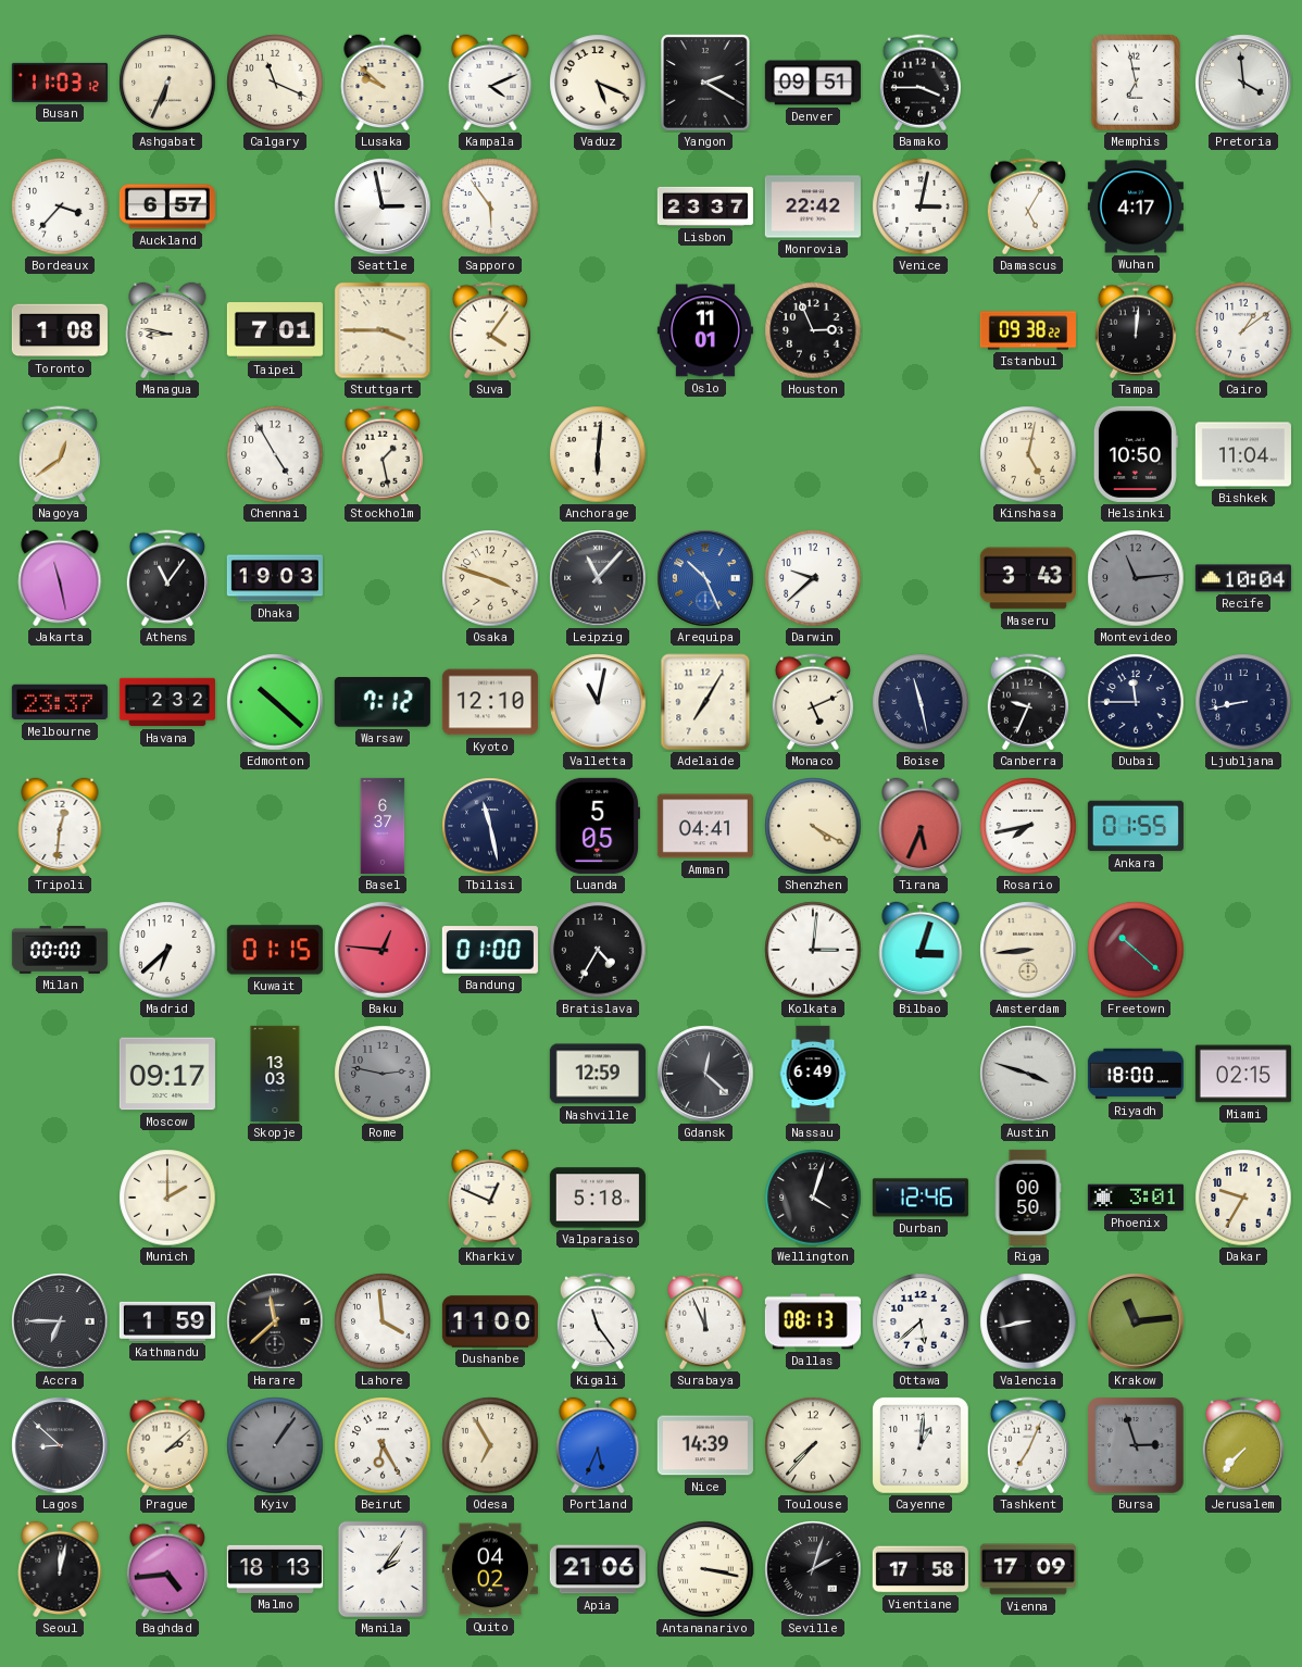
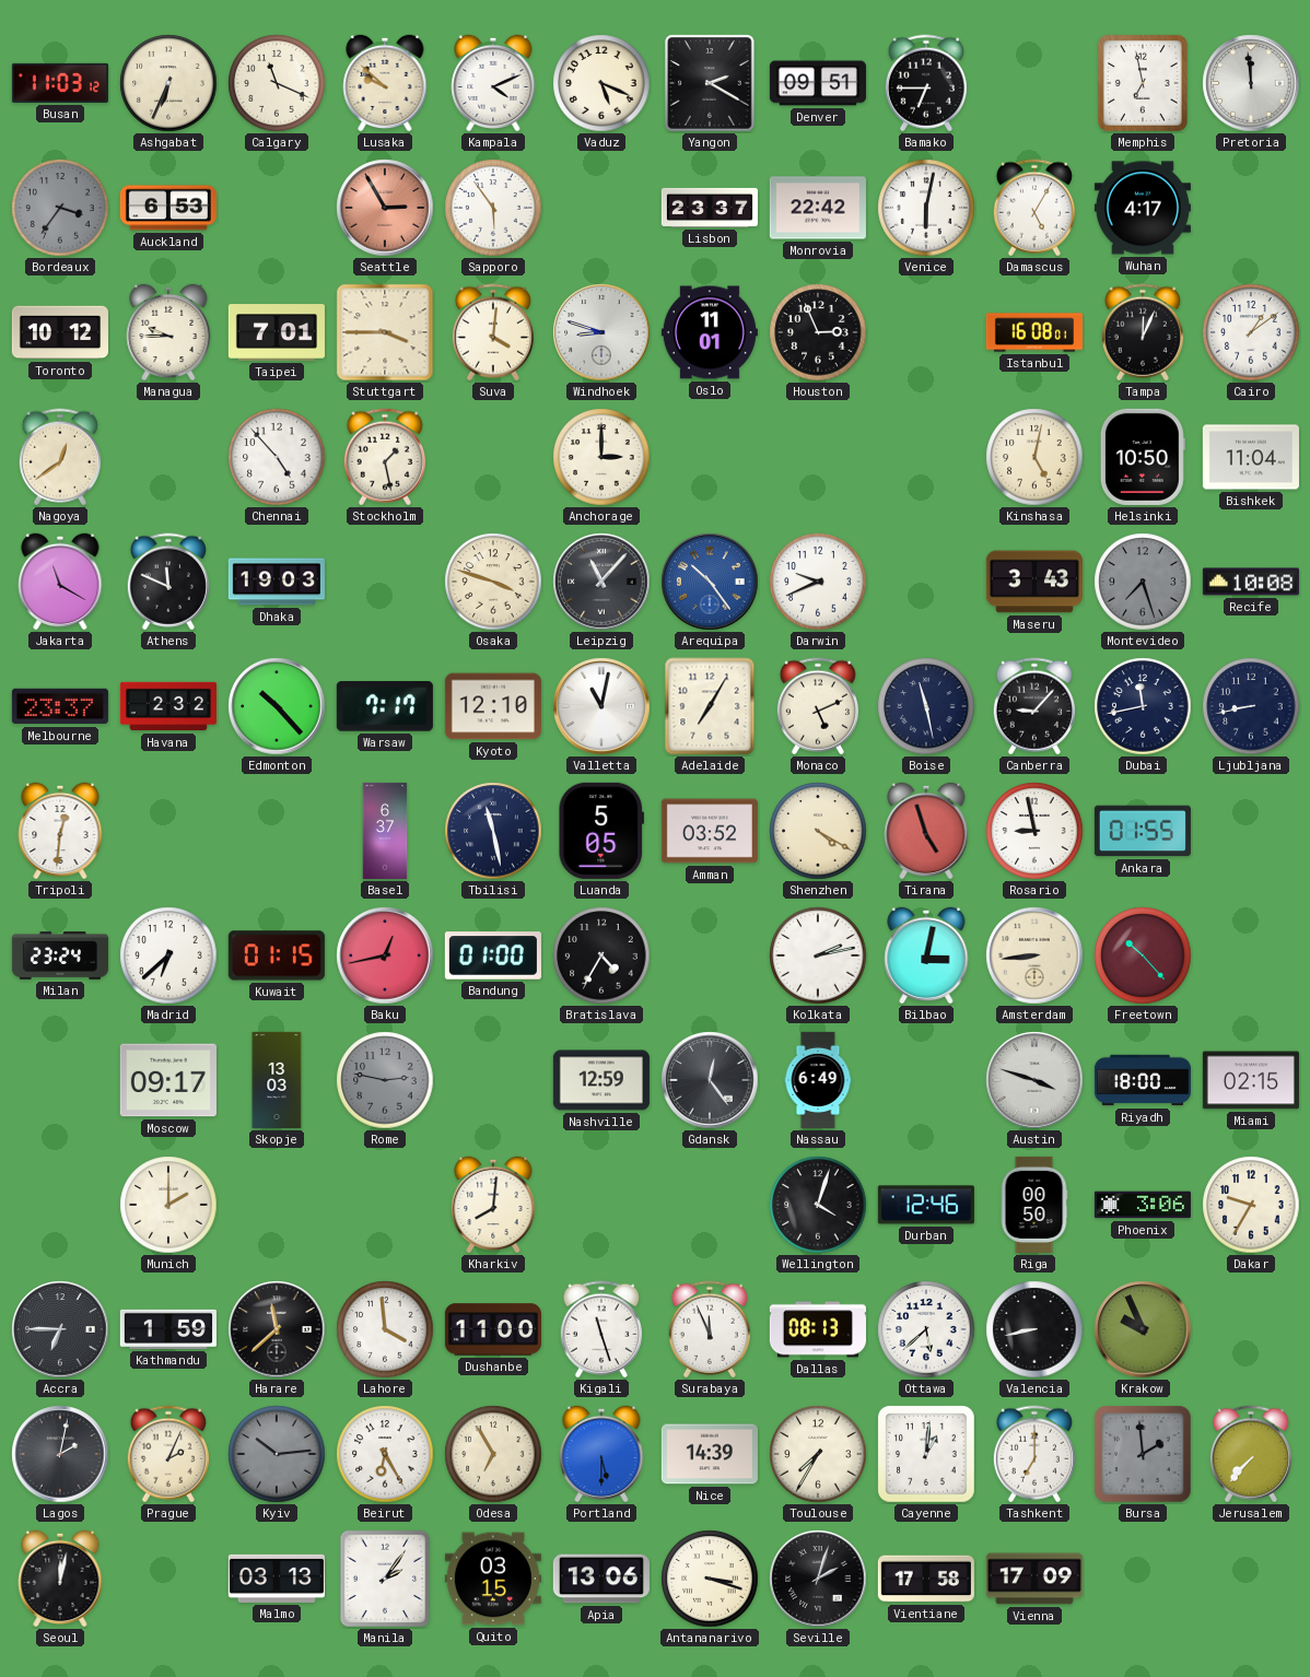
Bamako: 3:45 -> 6:45 (926, 83)
Pretoria: 3:59 -> 11:59 (1251, 83)
Bordeaux: 3:37 -> 3:36 (60, 208)
Bordeaux dial: white -> grey (60, 208)
Auckland: 6:57 -> 6:53 (168, 208)
Seattle: 2:58 -> 2:55 (385, 208)
Seattle dial: white -> salmon (385, 208)
Venice: 3:02 -> 6:02 (926, 208)
Toronto: 1:08 -> 10:12 (60, 332)
Managua: 8:47 -> 9:45 (168, 332)
Suva: 4:06 -> 4:01 (493, 332)
Windhoek: none -> 8:48 (601, 332)
Istanbul: 09:38 -> 16:08 (1034, 332)
Tampa: 12:01 -> 12:04 (1143, 332)
Chennai: 4:55 -> 4:53 (277, 457)
Anchorage: 6:01 -> 3:00 (601, 457)
Jakarta: 11:28 -> 11:20 (60, 582)
Athens: 11:06 -> 11:49 (168, 582)
Arequipa: 10:26 -> 10:24 (710, 582)
Darwin: 9:38 -> 9:41 (818, 582)
Montevideo: 11:14 -> 7:27 (1143, 582)
Recife: 10:04 -> 10:08 (1251, 582)
Edmonton: 10:22 -> 10:23 (277, 706)
Warsaw: 7:12 -> 7:17 (385, 707)
Canberra: 9:34 -> 9:07 (1034, 706)
Dubai: 11:45 -> 11:43 (1143, 706)
Amman: 04:41 -> 03:52 (710, 831)
Tirana: 5:34 -> 4:57 (926, 831)
Rosario: 7:43 -> 8:58 (1034, 831)
Milan: 00:00 -> 23:24 (60, 955)
Baku: 12:46 -> 12:43 (385, 955)
Kolkata: 3:01 -> 2:13 (818, 955)
Bilbao: 3:03 -> 3:02 (926, 955)
Freetown: 10:22 -> 10:23 (1143, 955)
Gdansk: 12:22 -> 12:24 (710, 1080)
Kharkiv: 12:49 -> 8:01 (493, 1205)
Valparaiso: 5:18 -> none (598, 1198)
Phoenix: 3:01 -> 3:06 (1143, 1205)
Kigali: 11:24 -> 11:27 (601, 1329)
Krakow: 11:14 -> 9:56 (1143, 1329)
Lagos: 8:52 -> 2:02 (60, 1454)
Prague: 2:08 -> 2:04 (168, 1454)
Kyiv: 1:06 -> 10:14 (277, 1454)
Portland: 5:34 -> 5:30 (601, 1454)
Toulouse: 7:37 -> 7:35 (818, 1454)
Tashkent: 7:04 -> 7:00 (1034, 1454)
Bursa: 2:57 -> 1:59 (1143, 1454)
Baghdad: 4:44 -> none (167, 1569)
Malmo: 18:13 -> 03:13 (277, 1579)
Quito: 04:02 -> 03:15 (493, 1579)
Apia: 21:06 -> 13:06 (601, 1579)
Antananarivo: 3:17 -> 3:18 (710, 1579)
